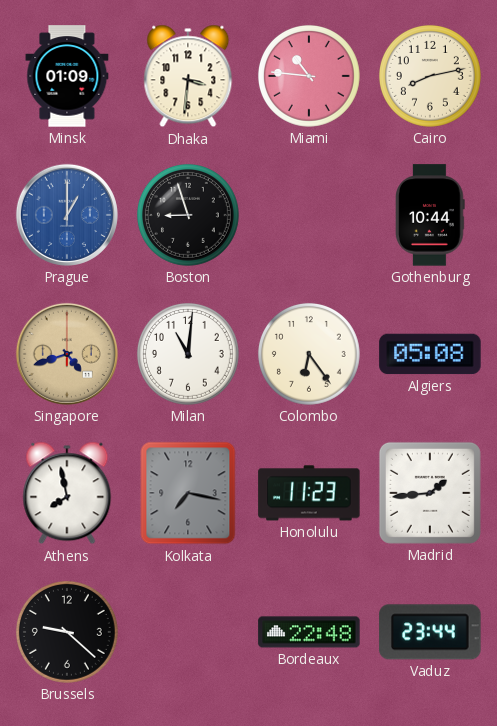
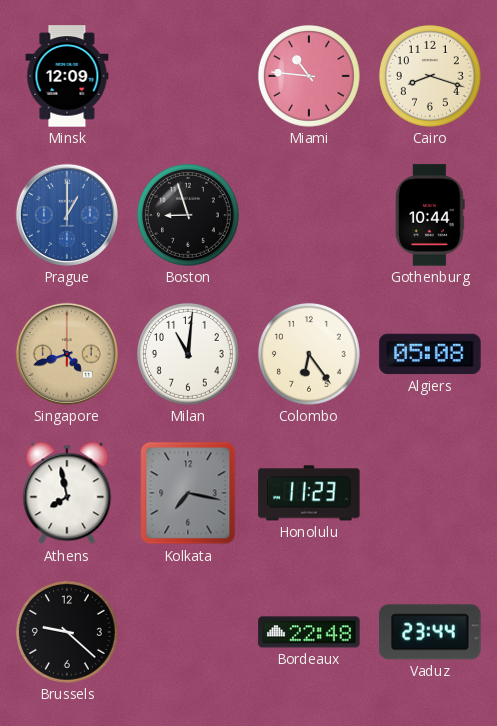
Minsk: 01:09 -> 12:09 (67, 76)
Dhaka: 3:31 -> none (188, 76)
Cairo: 8:13 -> 8:18 (430, 76)
Madrid: 1:44 -> none (430, 493)
